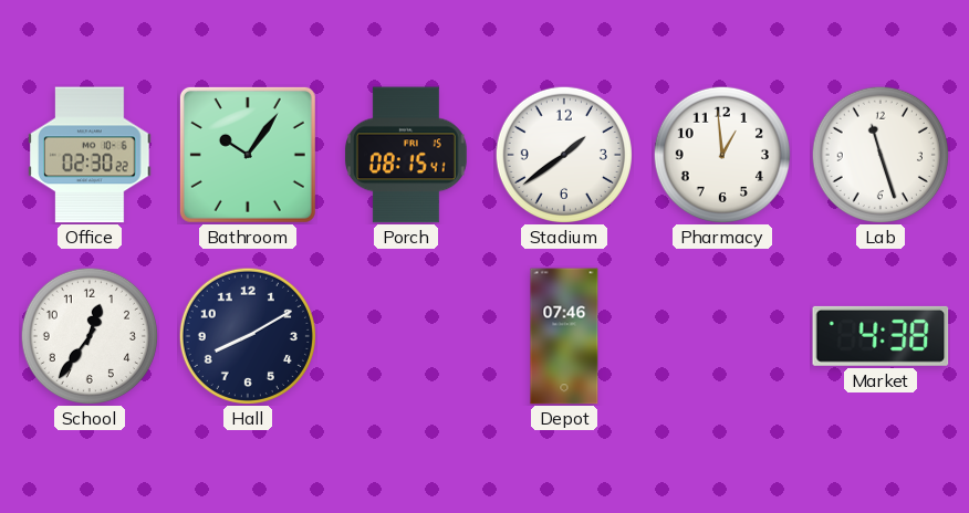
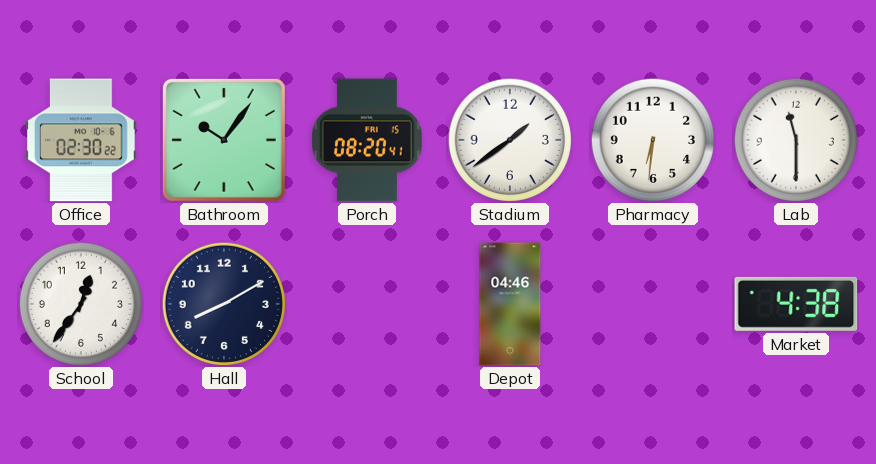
Porch: 08:15 -> 08:20 (367, 140)
Pharmacy: 12:59 -> 6:31 (653, 140)
Lab: 11:27 -> 11:30 (796, 140)
Depot: 07:46 -> 04:46 (510, 304)
